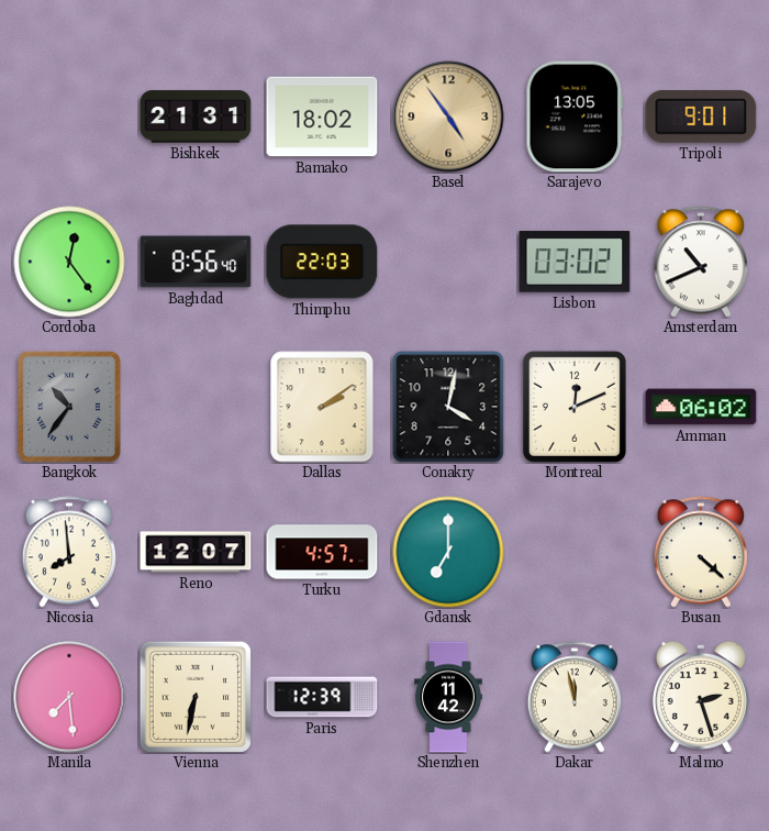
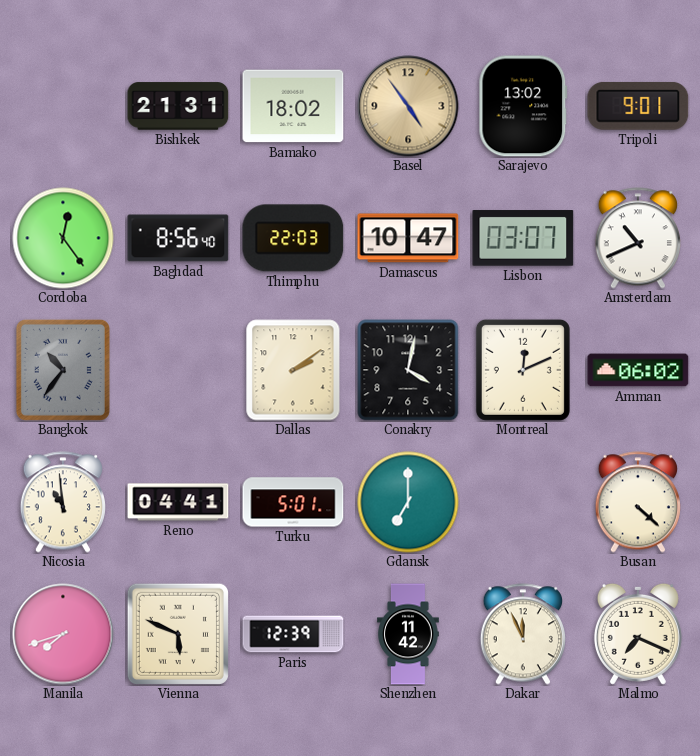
Sarajevo: 13:05 -> 13:02 (523, 106)
Damascus: none -> 10:47 (408, 238)
Lisbon: 03:02 -> 03:07 (523, 238)
Nicosia: 7:59 -> 10:59 (63, 502)
Reno: 12:07 -> 04:41 (178, 502)
Turku: 4:57 -> 5:01 (293, 502)
Manila: 7:29 -> 7:42 (63, 634)
Vienna: 6:32 -> 5:49 (178, 634)
Dakar: 11:58 -> 11:56 (523, 634)
Malmo: 2:27 -> 7:19 (638, 634)
